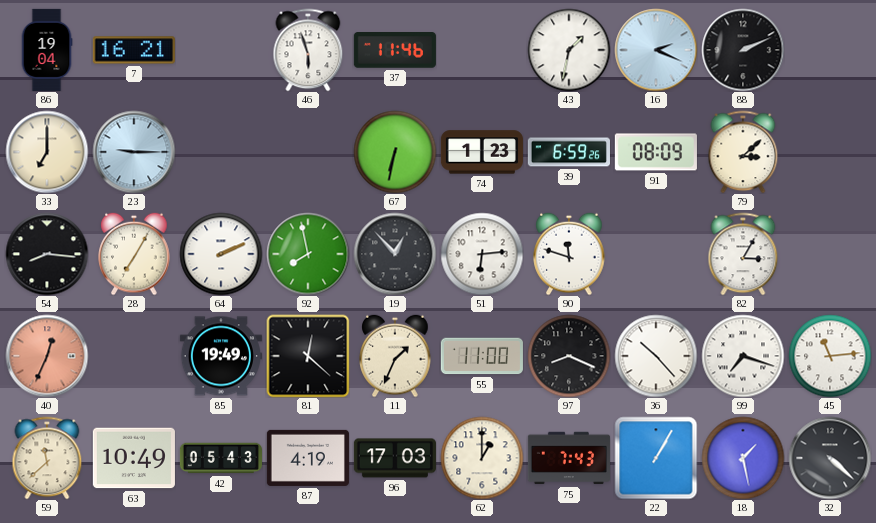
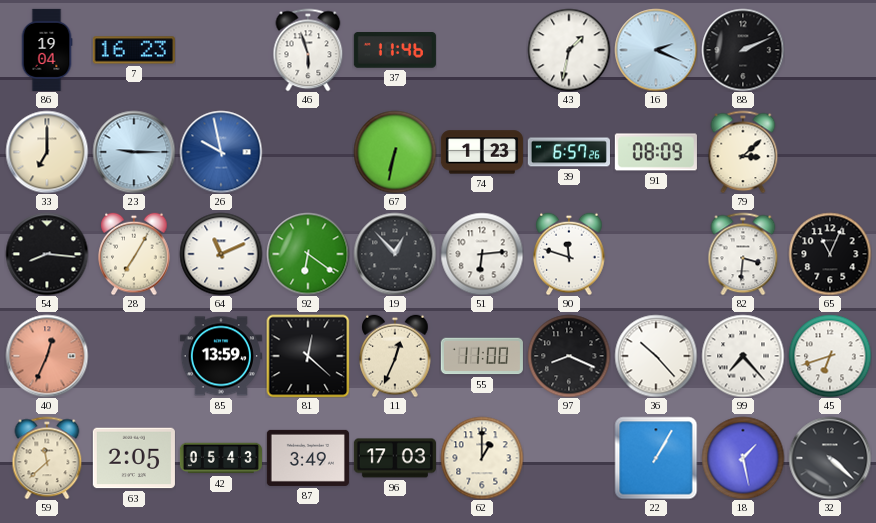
7: 16:21 -> 16:23 (134, 50)
26: none -> 9:58 (221, 152)
39: 6:59 -> 6:57 (569, 152)
64: 2:11 -> 11:11 (221, 254)
92: 7:58 -> 6:21 (308, 254)
82: 3:05 -> 3:31 (743, 254)
65: none -> 11:04 (830, 254)
85: 19:49 -> 13:59 (221, 356)
11: 1:34 -> 12:34 (395, 356)
99: 7:18 -> 7:23 (743, 356)
45: 11:14 -> 6:42 (830, 356)
63: 10:49 -> 2:05 (134, 458)
87: 4:19 -> 3:49 (308, 458)
75: 7:43 -> none (569, 458)
